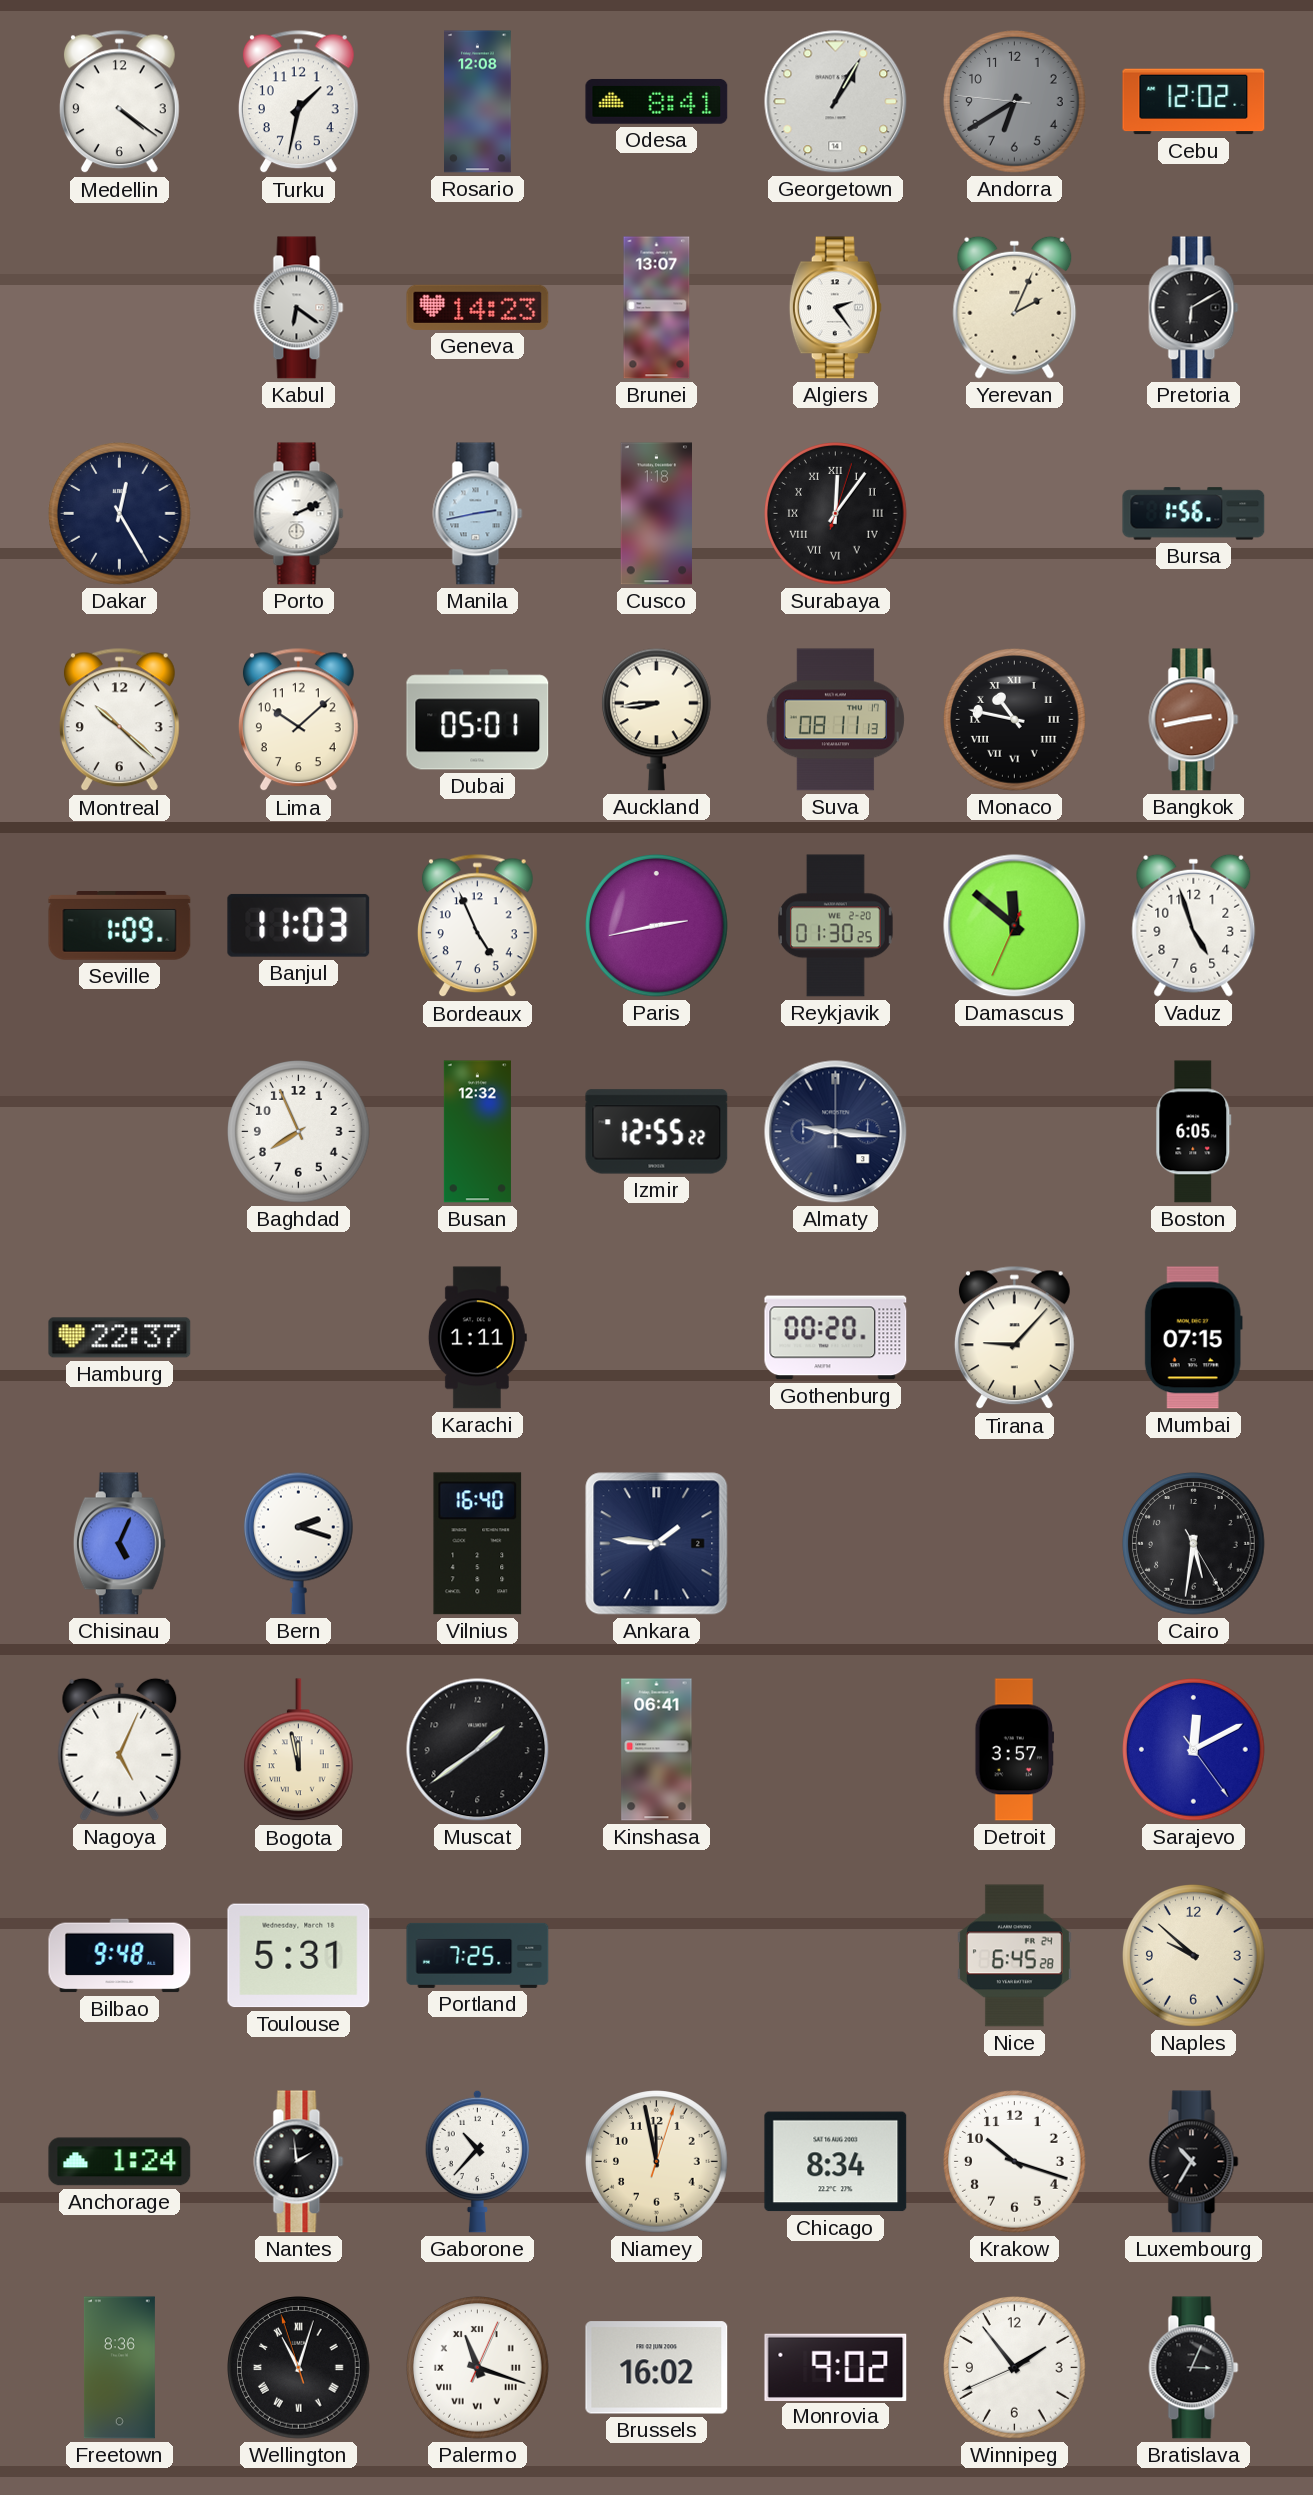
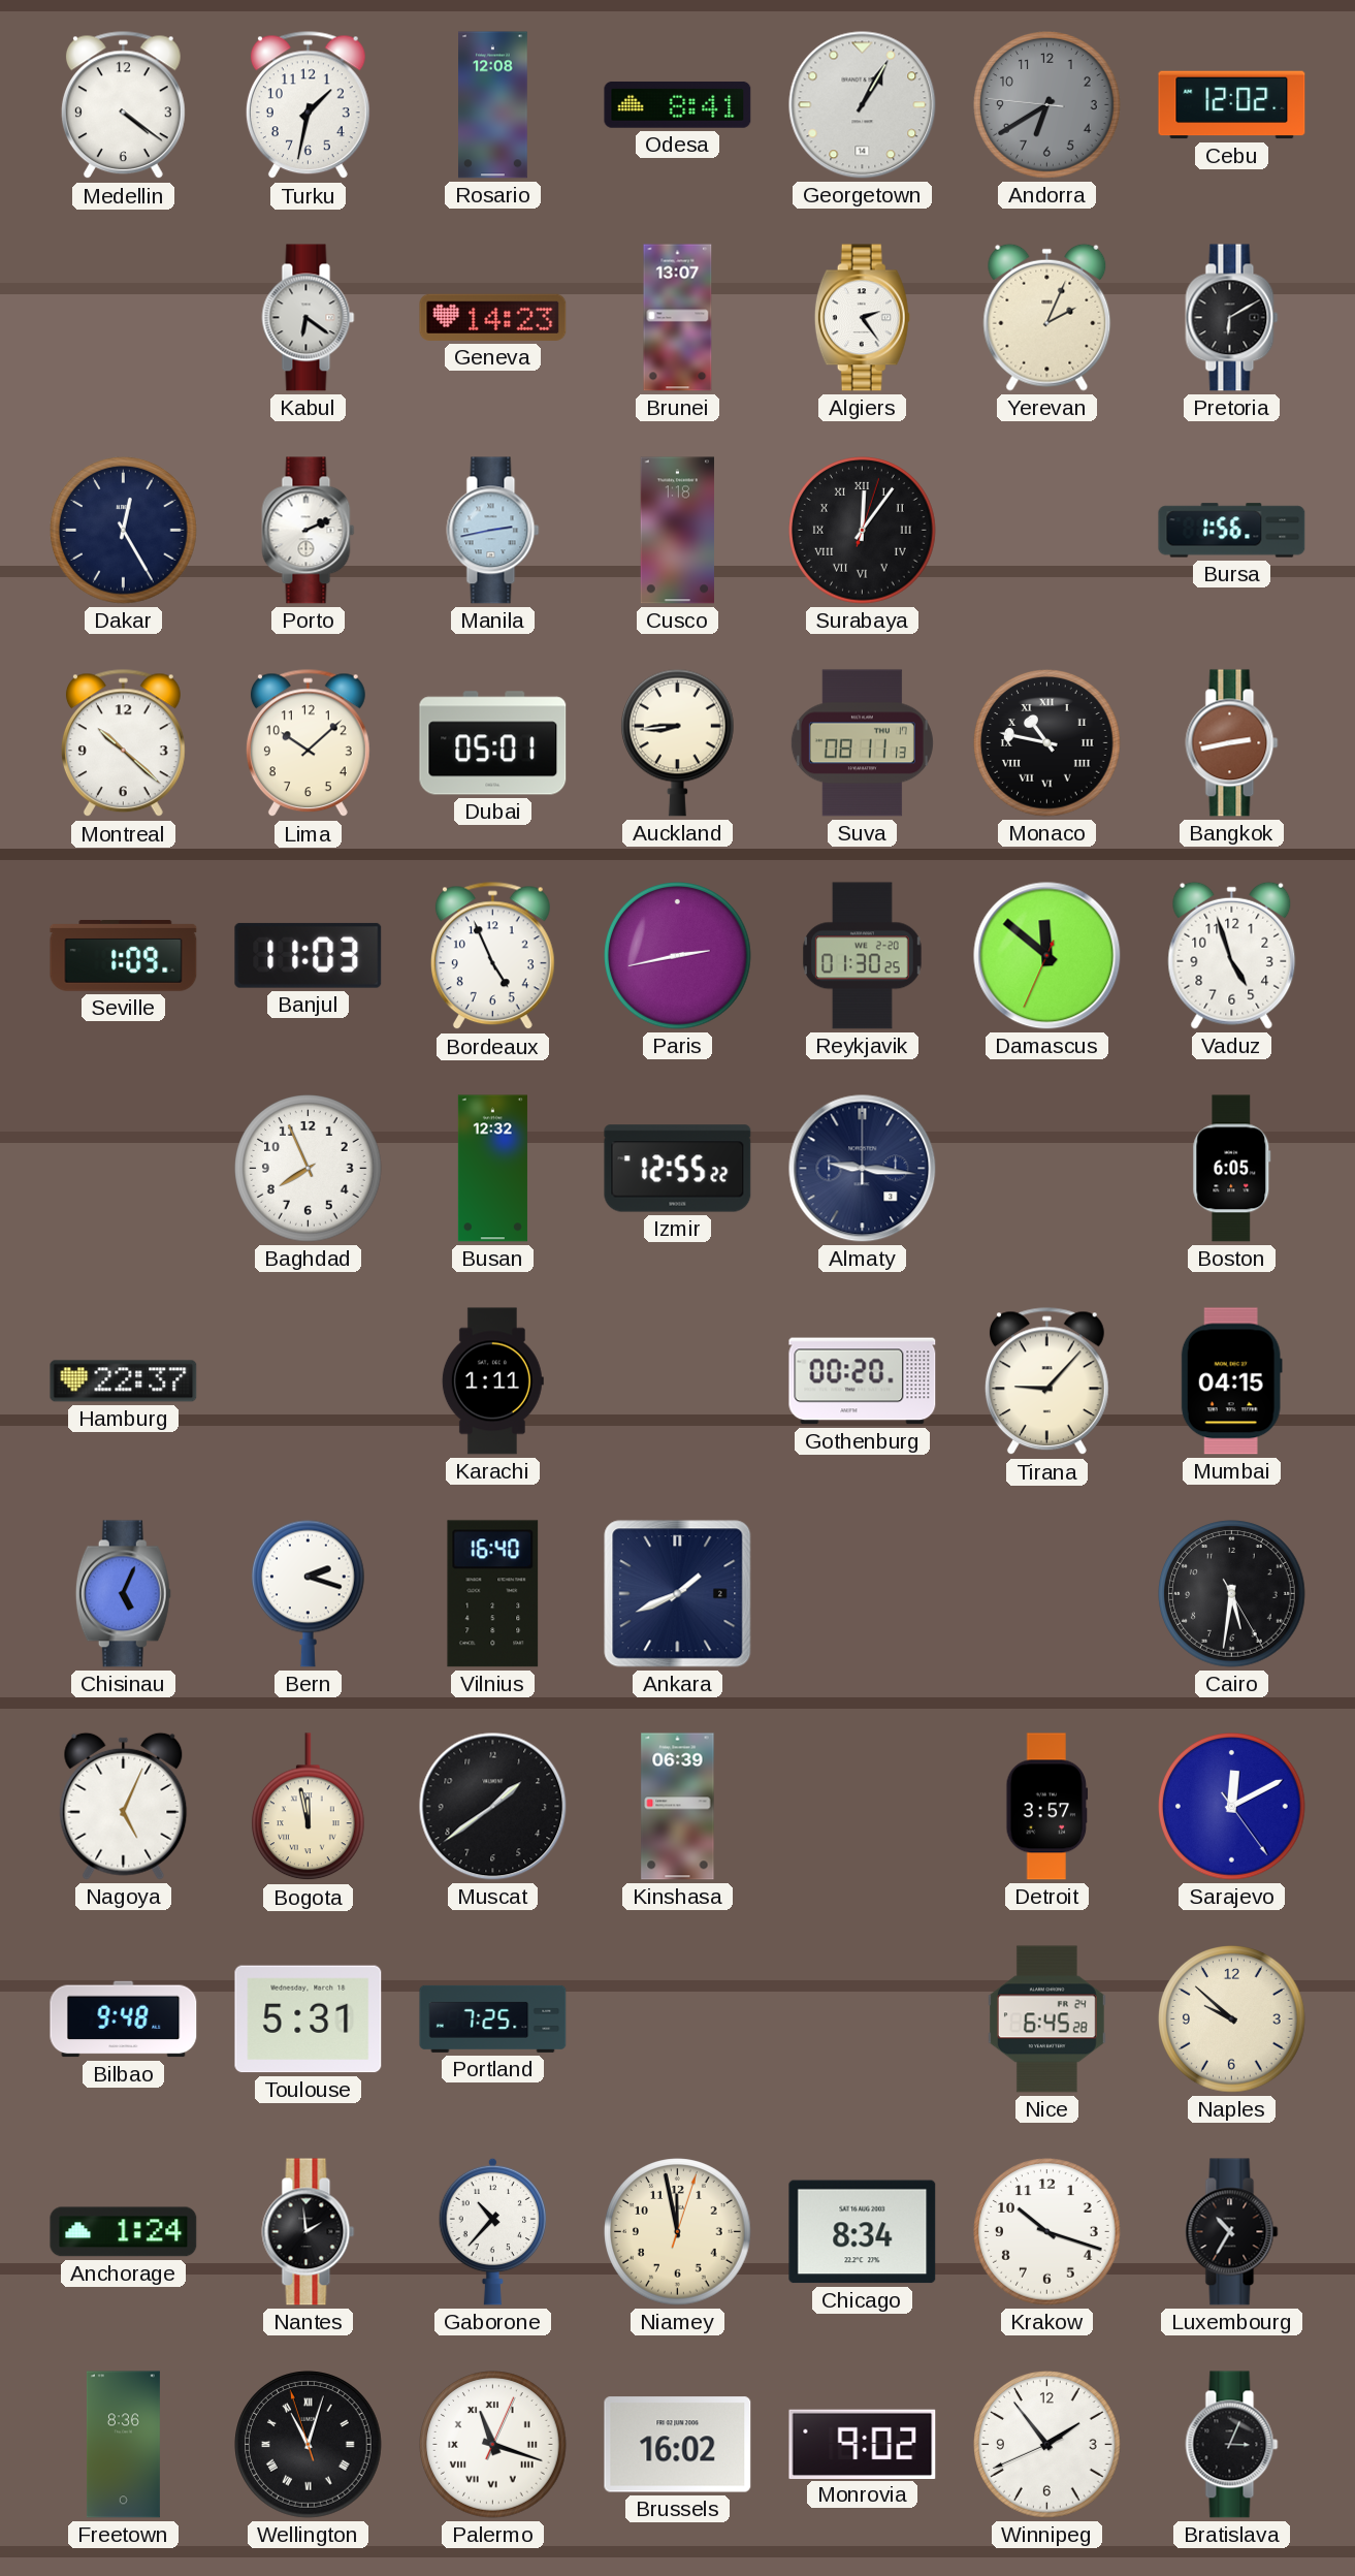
Mumbai: 07:15 -> 04:15 (1231, 1381)
Ankara: 1:46 -> 1:41 (678, 1594)
Kinshasa: 06:41 -> 06:39 (678, 1807)
